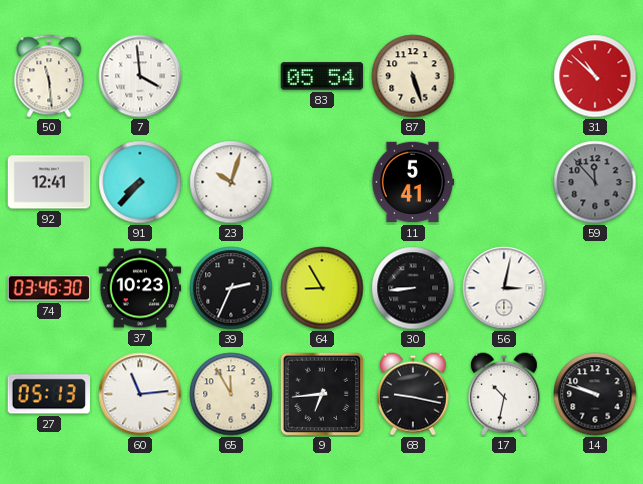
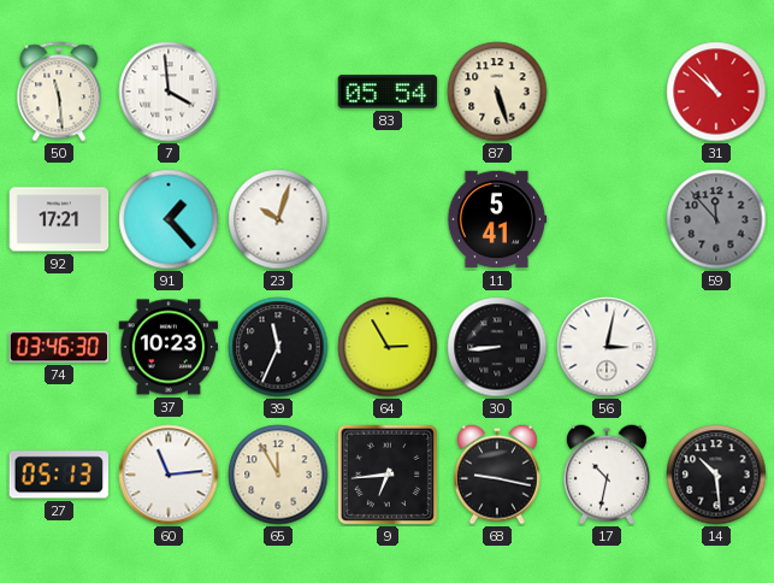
92: 12:41 -> 17:21 (59, 219)
91: 7:37 -> 1:23 (169, 219)
39: 2:34 -> 11:34 (278, 347)
64: 8:55 -> 2:55 (388, 347)
14: 9:48 -> 10:29 (716, 475)
